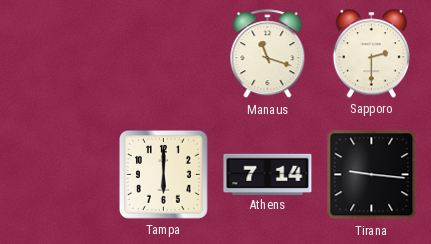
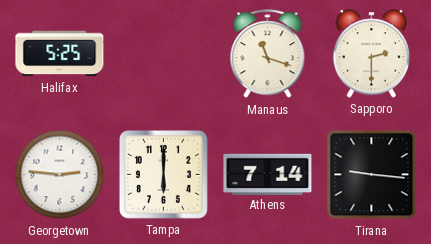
Halifax: none -> 5:25 (60, 54)
Georgetown: none -> 2:46 (60, 175)
